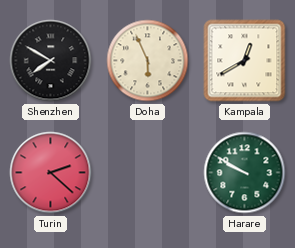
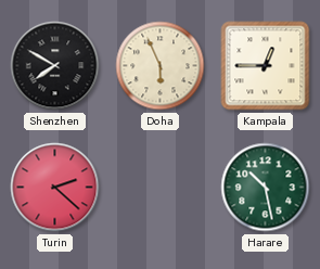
Kampala: 12:40 -> 12:45 (266, 66)
Harare: 9:50 -> 10:28 (266, 188)
